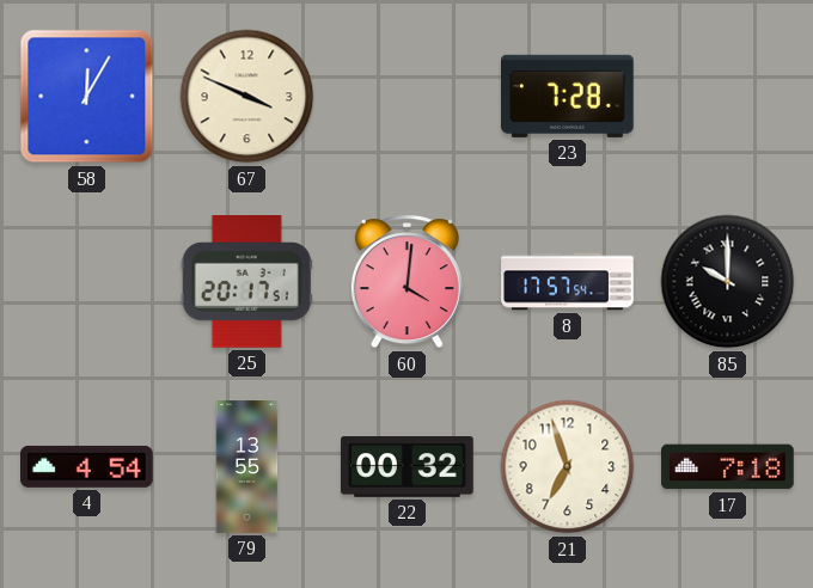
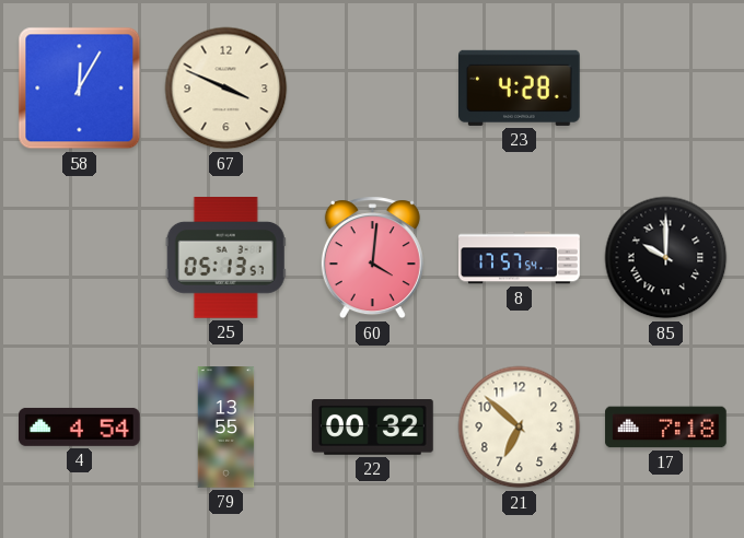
23: 7:28 -> 4:28 (520, 87)
25: 20:17 -> 05:13 (225, 258)
21: 6:57 -> 6:52 (520, 428)
